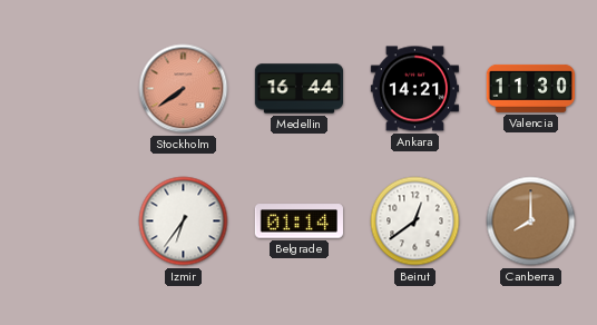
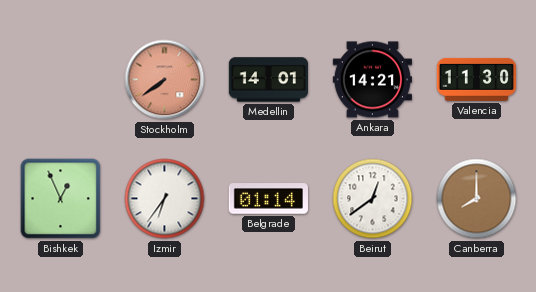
Medellin: 16:44 -> 14:01 (268, 80)
Bishkek: none -> 12:56 (61, 199)
